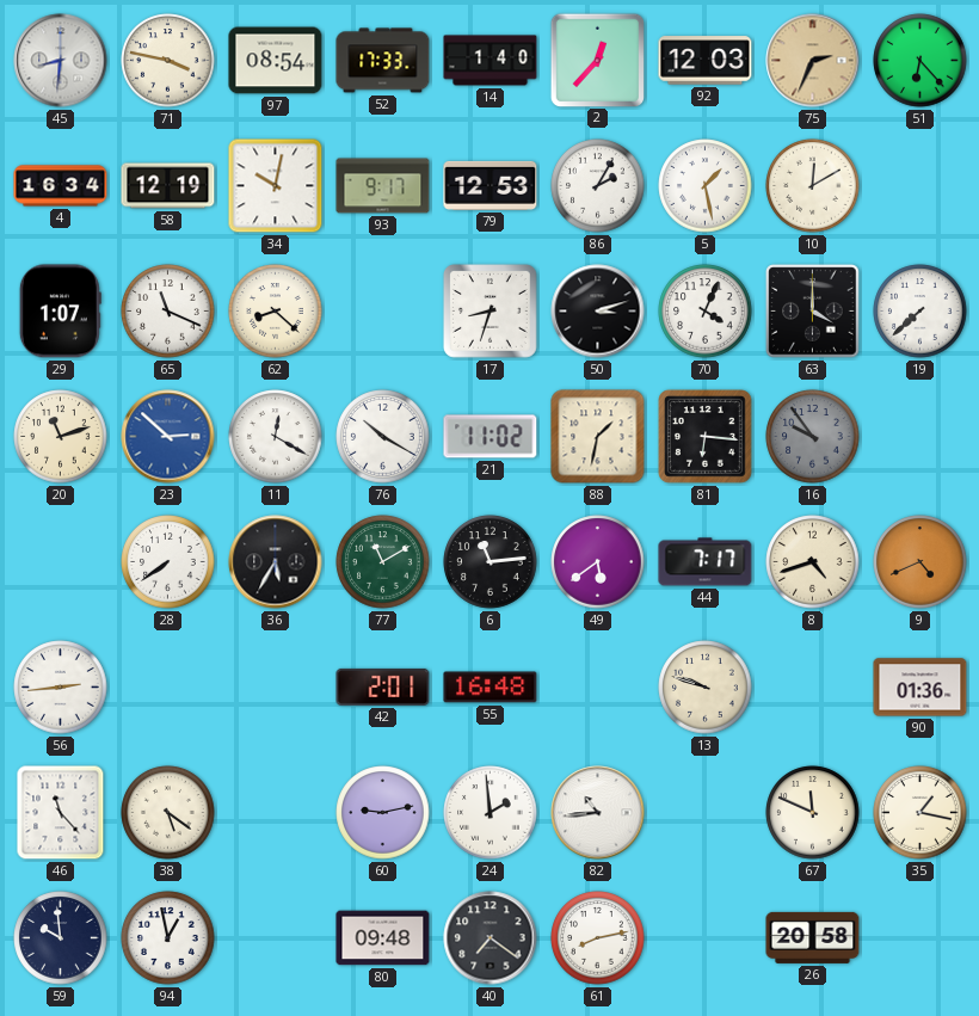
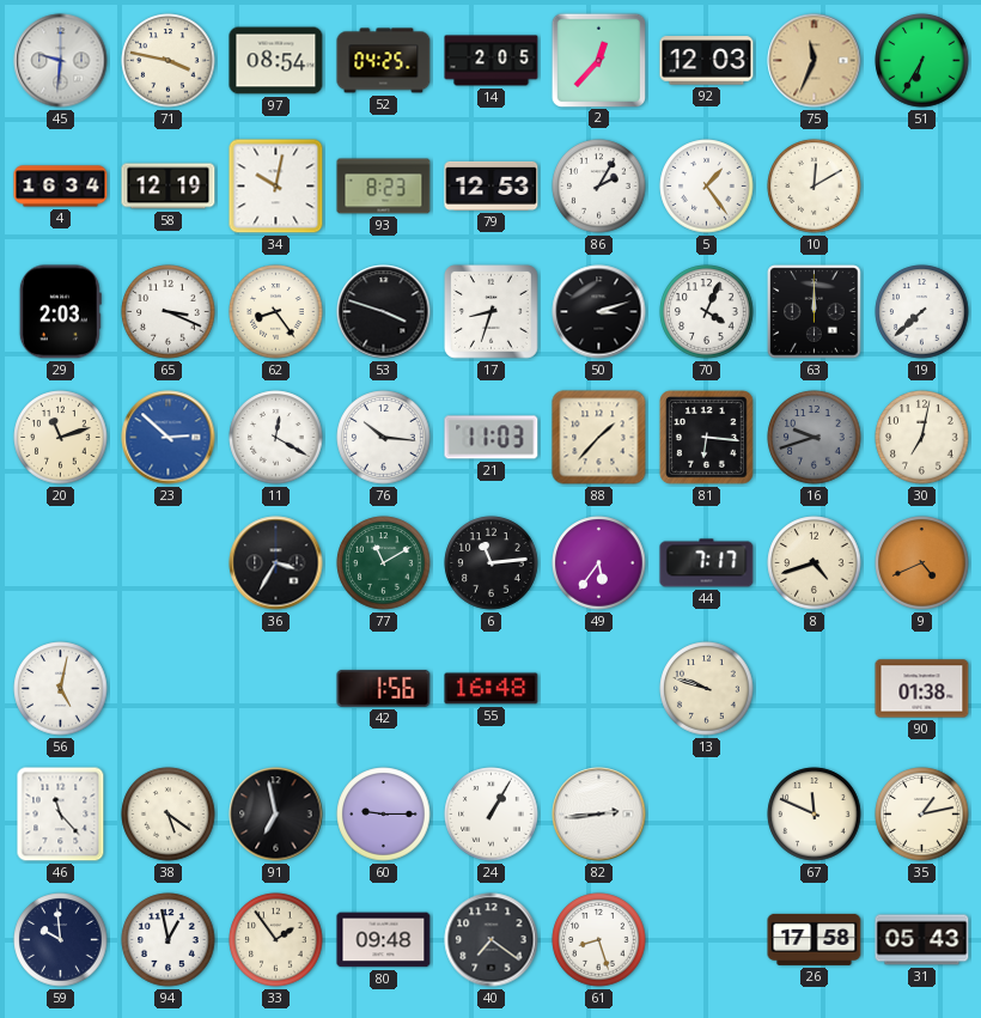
45: 8:31 -> 9:31 (61, 61)
52: 17:33 -> 04:25 (384, 61)
14: 1:40 -> 2:05 (492, 61)
75: 2:34 -> 11:34 (815, 61)
51: 6:23 -> 6:35 (922, 61)
93: 9:17 -> 8:23 (384, 187)
5: 1:28 -> 1:24 (707, 187)
29: 1:07 -> 2:03 (60, 312)
65: 11:19 -> 3:19 (169, 312)
62: 8:22 -> 8:24 (276, 312)
53: none -> 3:48 (384, 312)
63: 4:00 -> 12:00 (815, 312)
76: 10:20 -> 10:16 (384, 438)
21: 11:02 -> 11:03 (492, 438)
88: 1:32 -> 1:37 (599, 438)
16: 9:54 -> 9:42 (815, 438)
30: none -> 7:02 (922, 438)
28: 7:39 -> none (168, 562)
36: 5:35 -> 3:35 (276, 563)
49: 5:39 -> 5:36 (599, 563)
56: 2:44 -> 5:02 (61, 689)
42: 2:01 -> 1:56 (384, 688)
90: 01:36 -> 01:38 (922, 689)
91: none -> 6:58 (276, 815)
60: 9:13 -> 9:15 (384, 815)
24: 1:59 -> 1:05 (492, 815)
82: 10:44 -> 2:44 (599, 815)
35: 1:17 -> 1:13 (922, 815)
33: none -> 1:54 (276, 940)
61: 8:13 -> 8:27 (599, 940)
26: 20:58 -> 17:58 (815, 939)
31: none -> 05:43 (922, 940)
